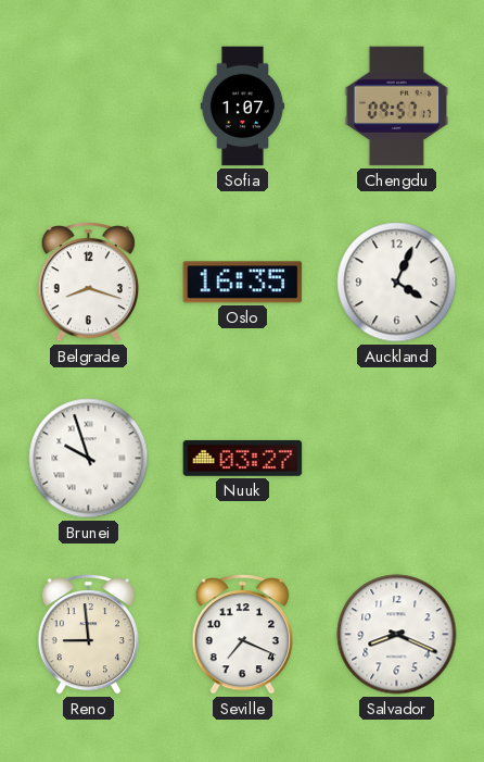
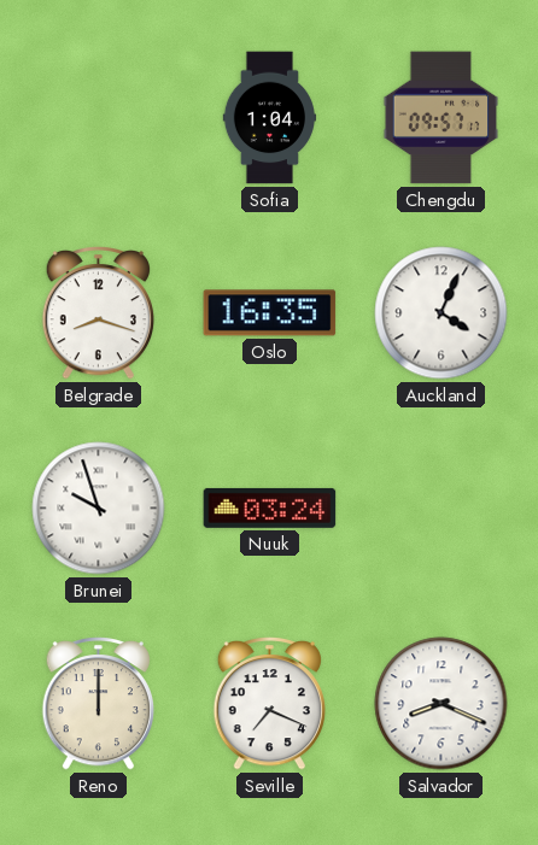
Sofia: 1:07 -> 1:04 (270, 118)
Nuuk: 03:27 -> 03:24 (270, 507)
Reno: 8:59 -> 12:00 (98, 704)
